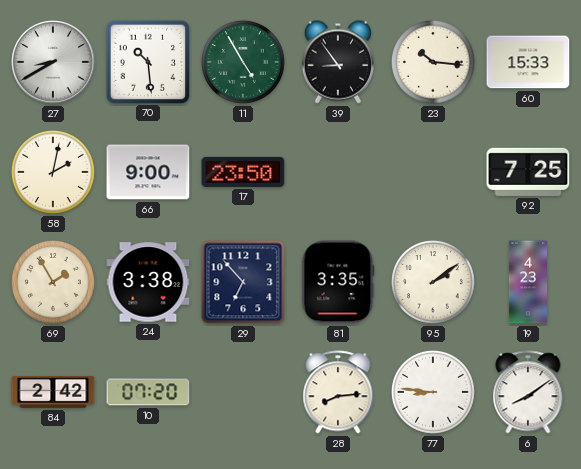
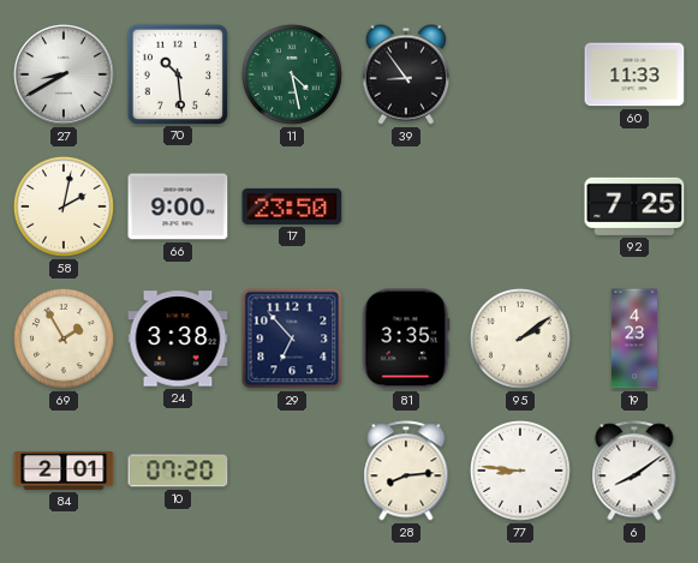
11: 4:55 -> 4:28 (292, 74)
23: 10:16 -> none (433, 62)
60: 15:33 -> 11:33 (634, 74)
84: 2:42 -> 2:01 (64, 471)
